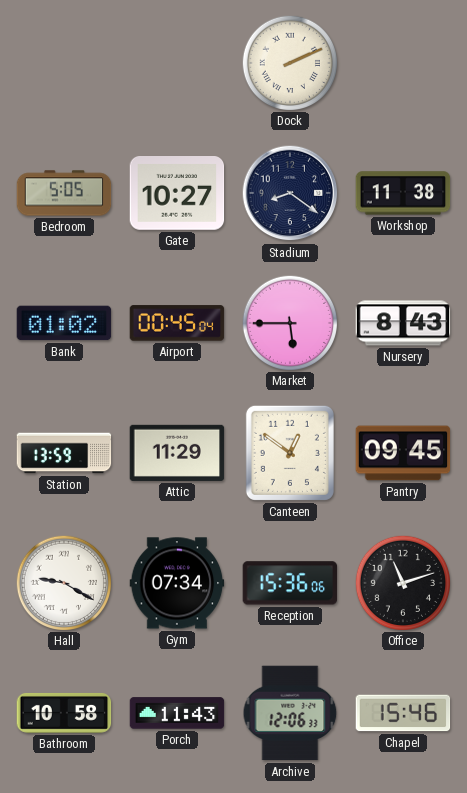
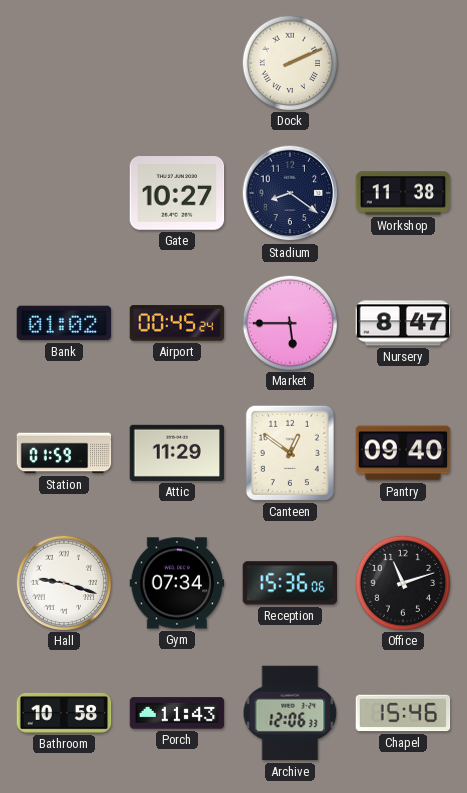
Bedroom: 5:05 -> none (64, 193)
Airport: 00:45:04 -> 00:45:24 (177, 323)
Nursery: 8:43 -> 8:47 (403, 323)
Station: 13:59 -> 01:59 (64, 453)
Pantry: 09:45 -> 09:40 (403, 453)
Hall: 9:20 -> 9:18 (63, 582)
